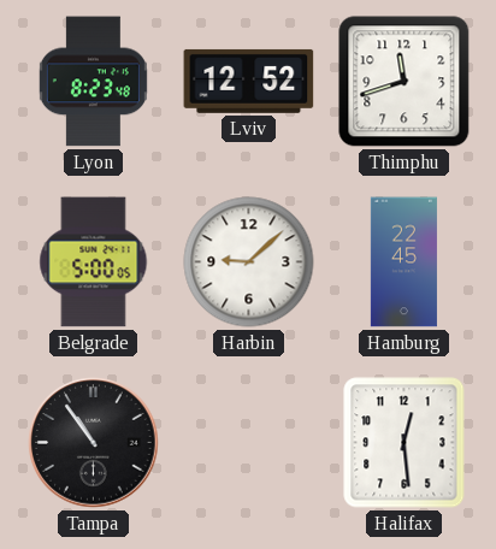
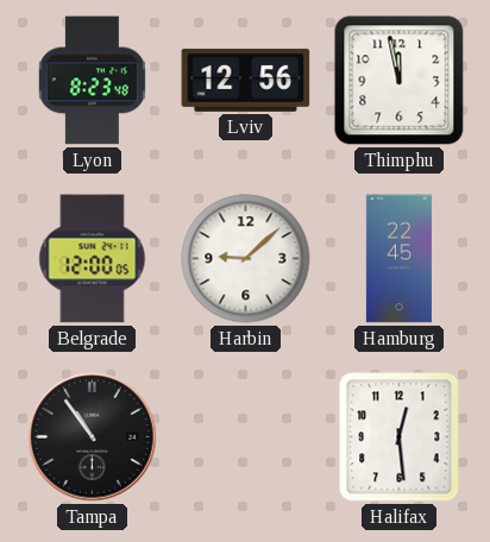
Lviv: 12:52 -> 12:56 (246, 80)
Thimphu: 11:42 -> 11:58 (400, 81)
Belgrade: 5:00 -> 12:00 (93, 259)
